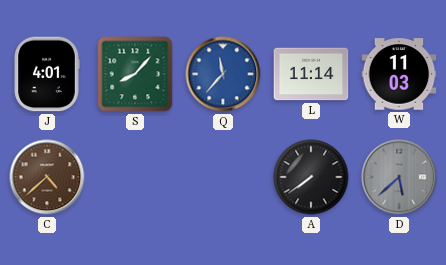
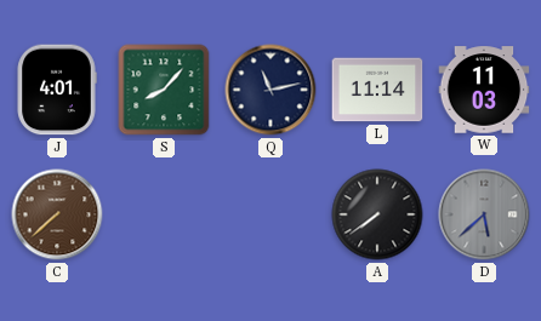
Q: 11:37 -> 11:13 (270, 90)
Q dial: blue -> navy (270, 90)
C: 4:38 -> 7:38 (57, 214)
